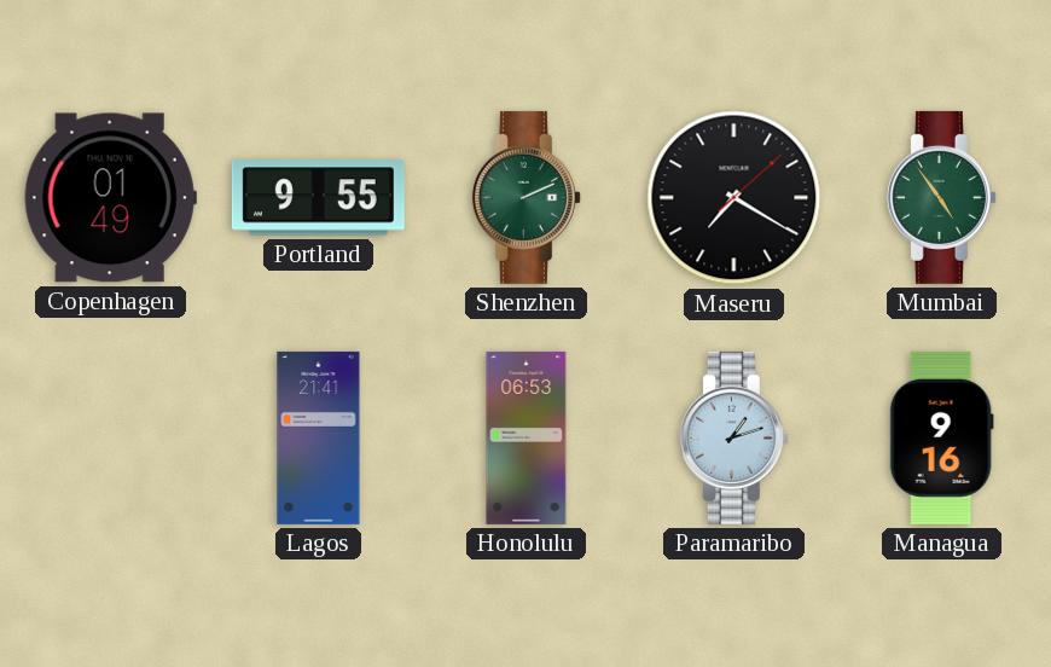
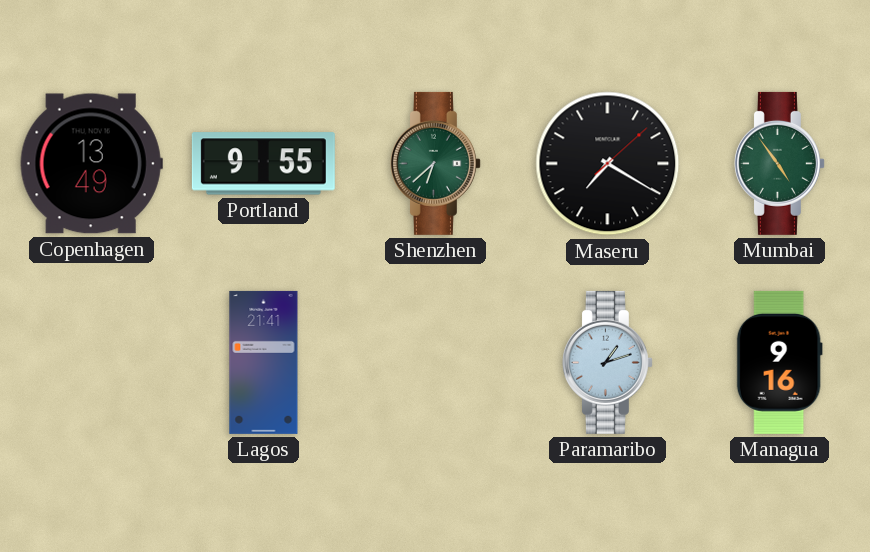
Copenhagen: 01:49 -> 13:49 (91, 164)
Shenzhen: 2:11 -> 6:38 (435, 163)
Honolulu: 06:53 -> none (527, 437)
